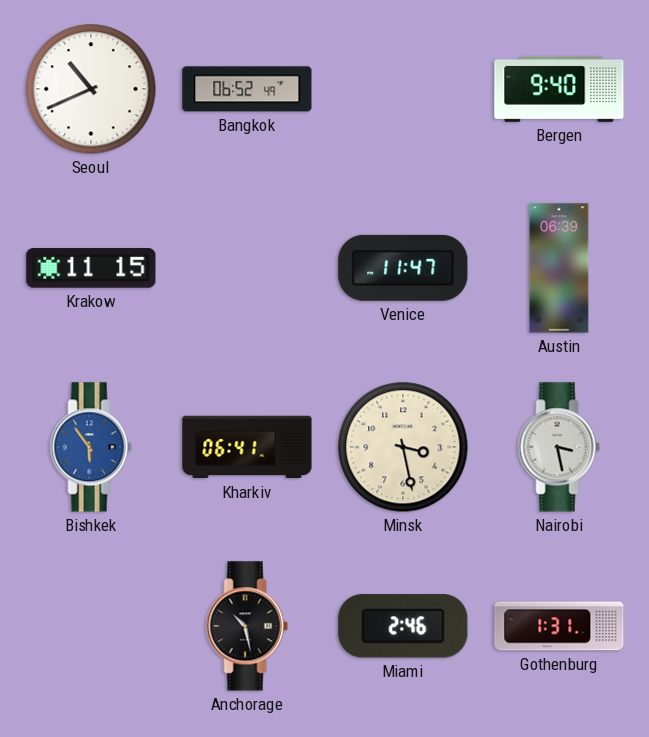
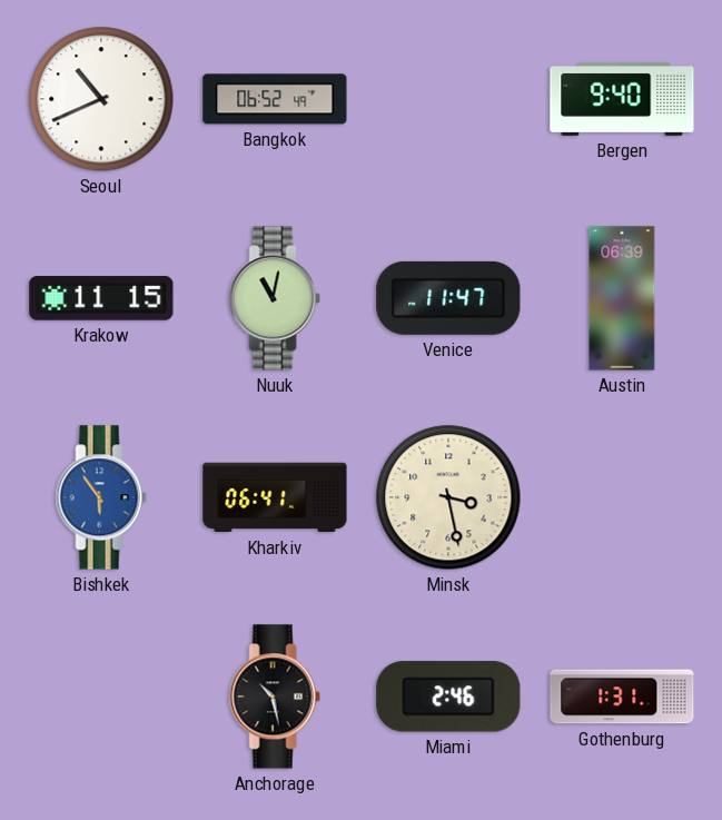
Nuuk: none -> 11:02 (275, 298)
Nairobi: 3:28 -> none (559, 447)
